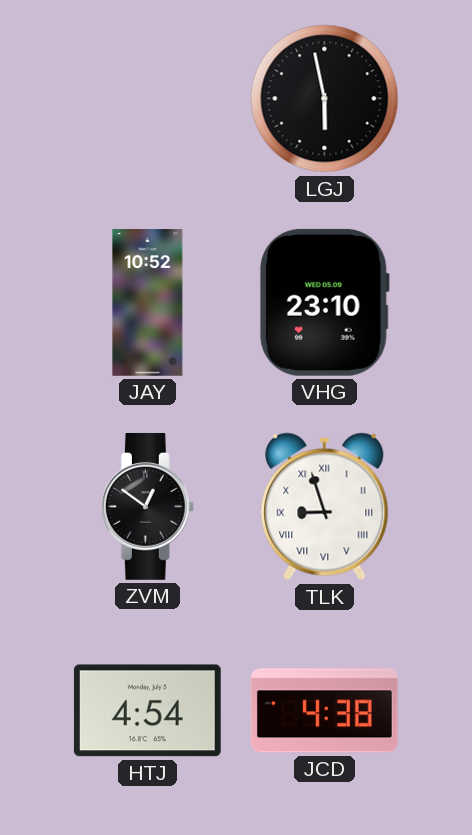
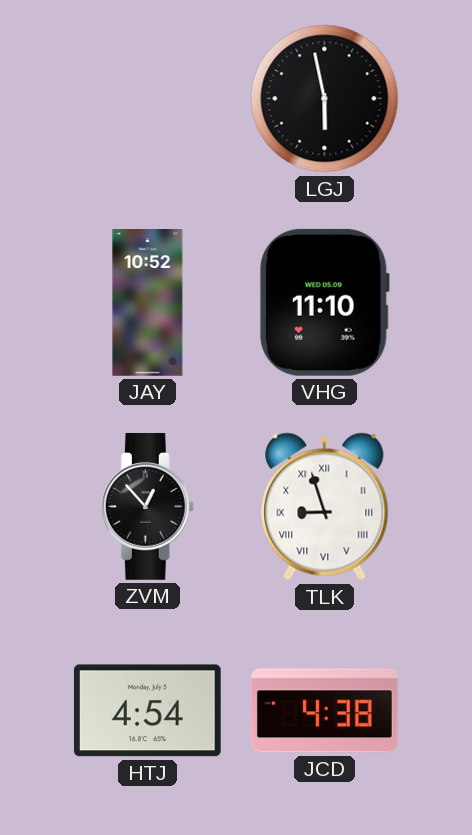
VHG: 23:10 -> 11:10 (324, 302)
ZVM: 12:51 -> 12:53 (147, 506)
